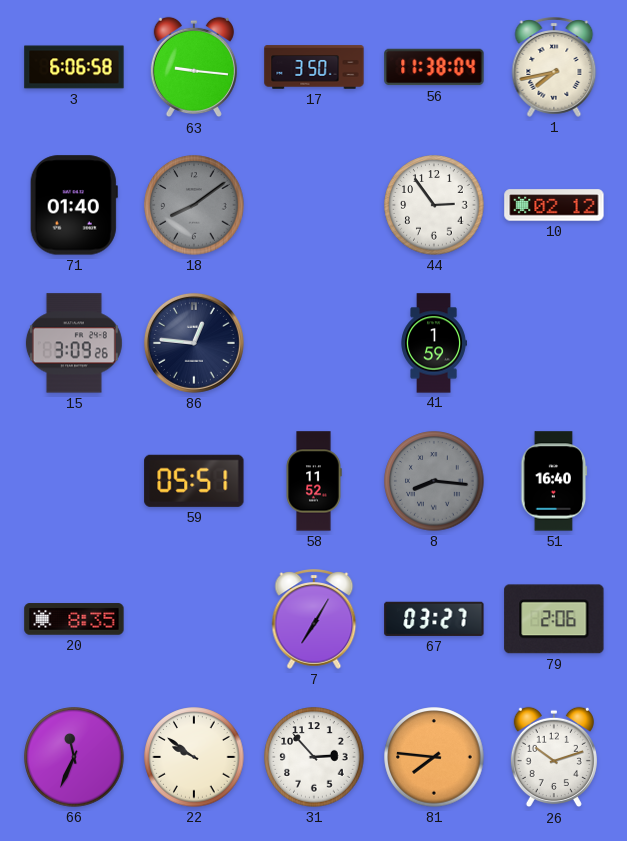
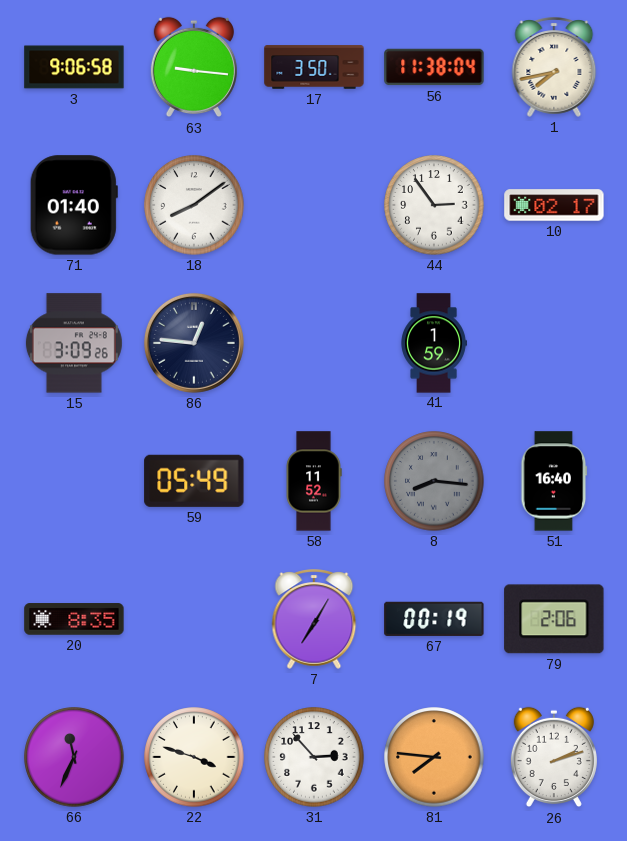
3: 6:06 -> 9:06 (74, 67)
18 dial: grey -> white (194, 205)
10: 02:12 -> 02:17 (554, 205)
59: 05:51 -> 05:49 (194, 481)
67: 03:27 -> 00:19 (434, 619)
22: 9:51 -> 3:48 (194, 757)
26: 10:12 -> 2:12 (554, 757)
